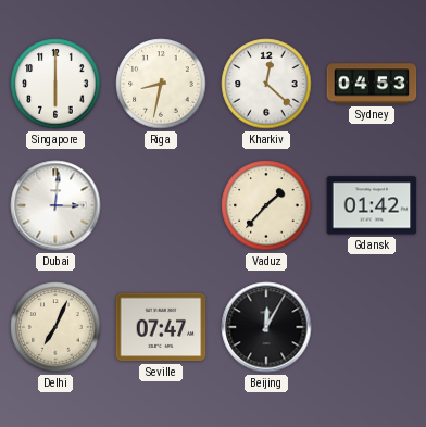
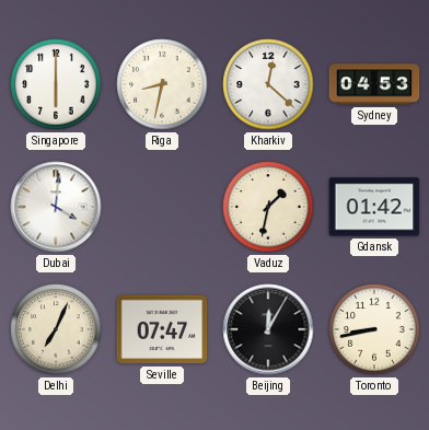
Dubai: 3:01 -> 4:01 (56, 207)
Vaduz: 1:37 -> 1:32 (268, 207)
Toronto: none -> 8:43 (374, 329)
